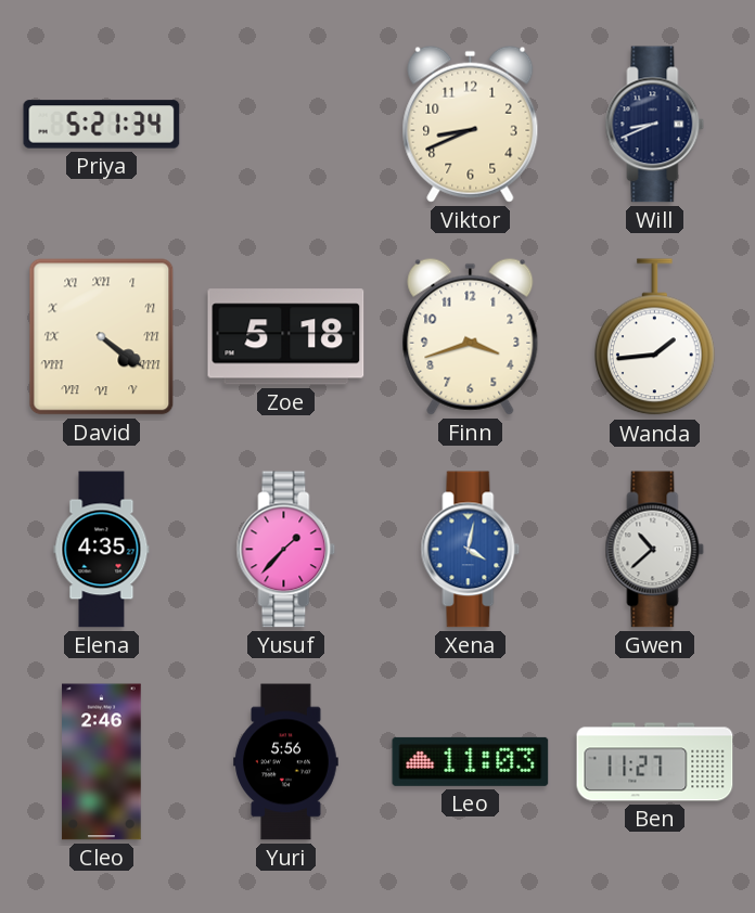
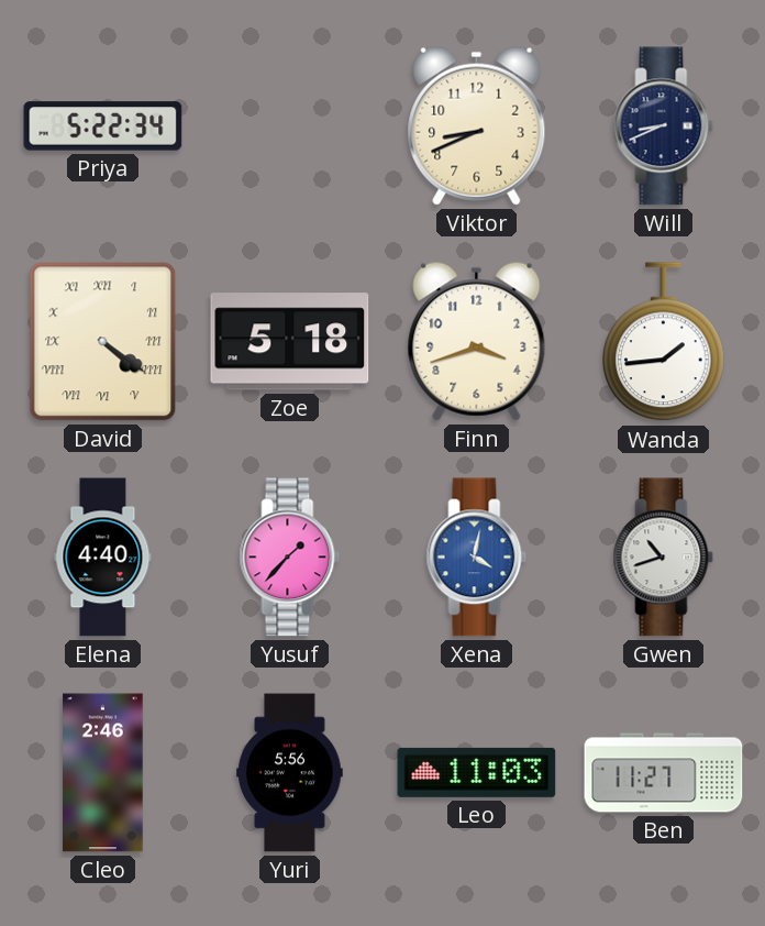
Priya: 5:21 -> 5:22 (103, 126)
Elena: 4:35 -> 4:40 (103, 558)
Gwen: 10:38 -> 10:42 (664, 558)
